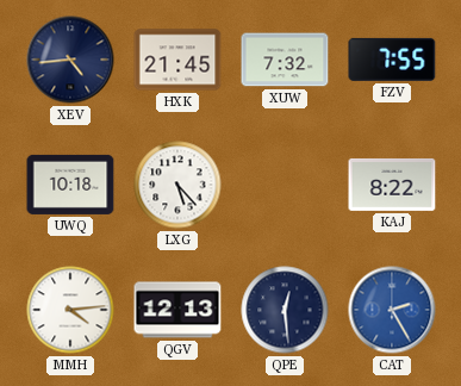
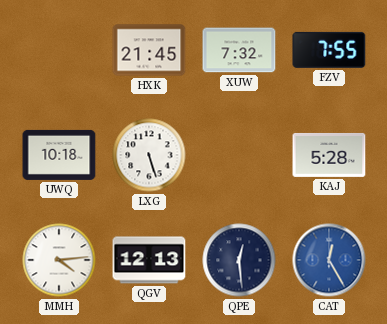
XEV: 4:44 -> none (70, 60)
LXG: 5:23 -> 5:27 (149, 155)
KAJ: 8:22 -> 5:28 (329, 155)
CAT: 2:25 -> 12:25 (329, 260)
